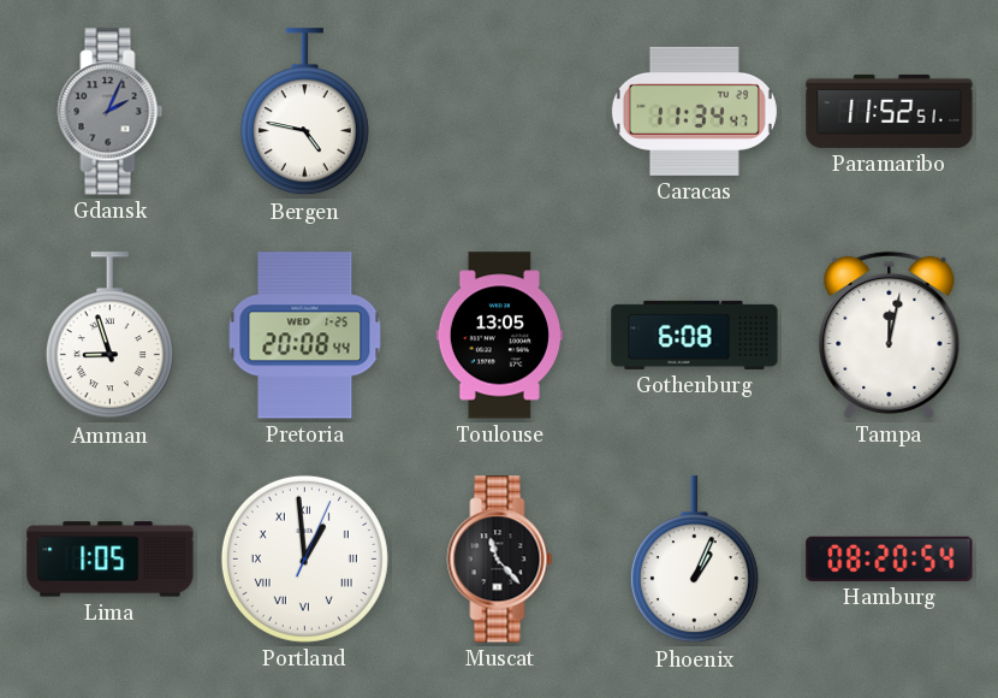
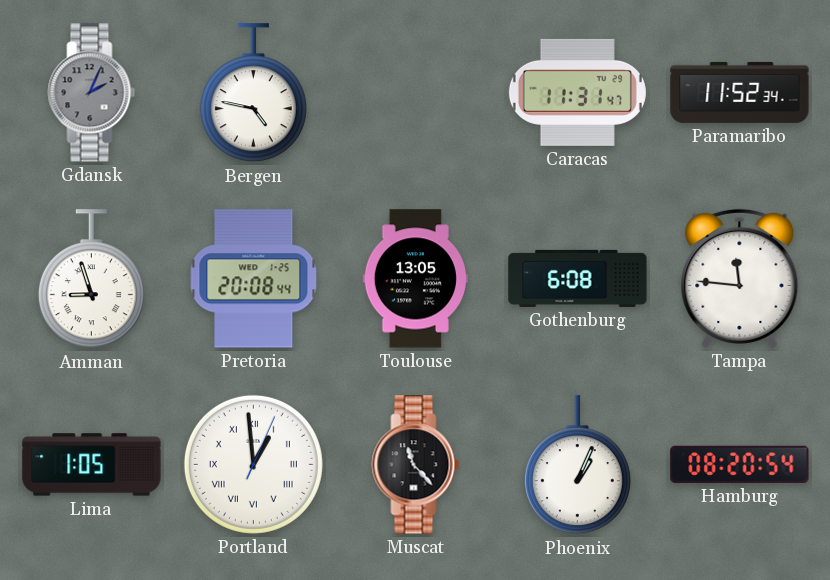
Caracas: 11:34 -> 11:31 (577, 92)
Paramaribo: 11:52:51 -> 11:52:34 (740, 92)
Tampa: 12:02 -> 11:46 (740, 278)
